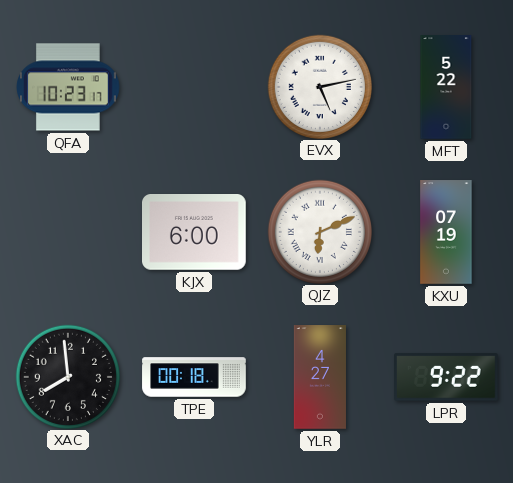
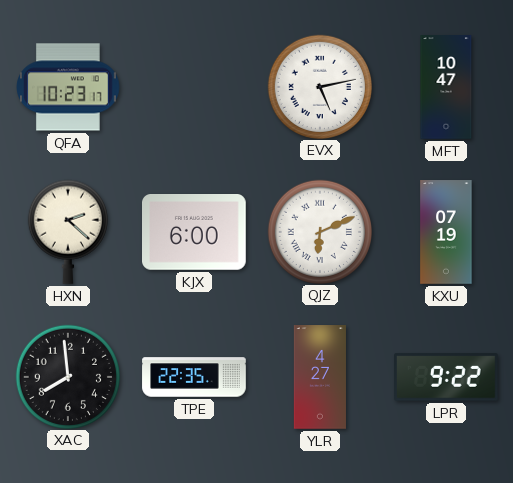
MFT: 5:22 -> 10:47 (446, 87)
HXN: none -> 2:22 (68, 232)
TPE: 00:18 -> 22:35 (194, 377)
